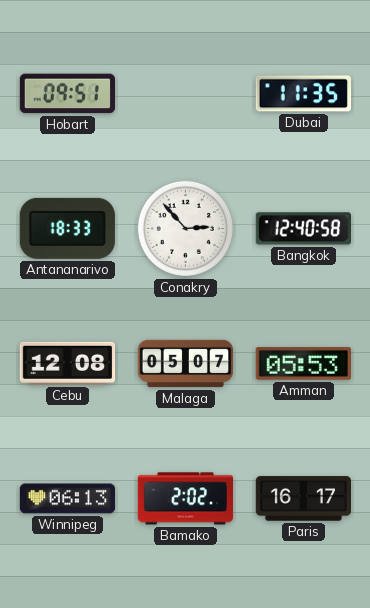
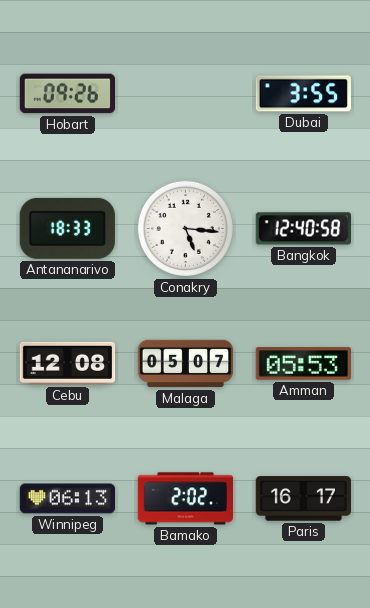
Hobart: 09:51 -> 09:26 (67, 94)
Dubai: 11:35 -> 3:55 (303, 94)
Conakry: 2:53 -> 5:16 (185, 228)
